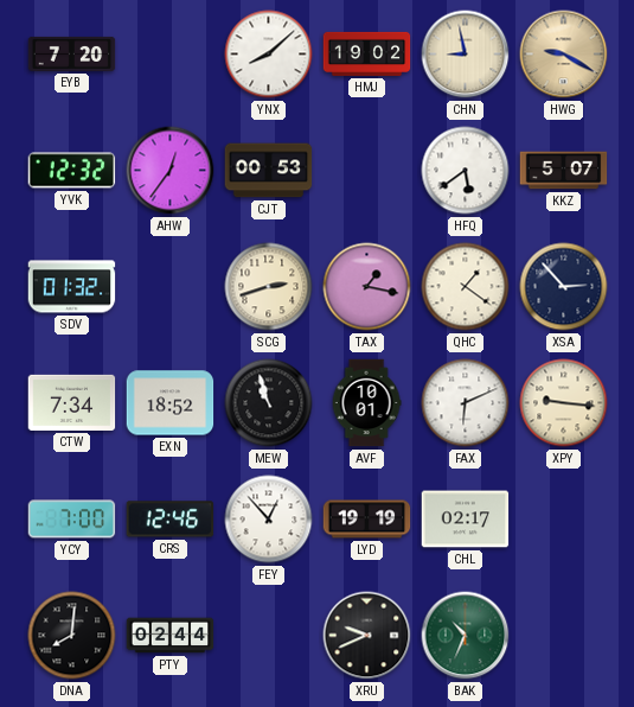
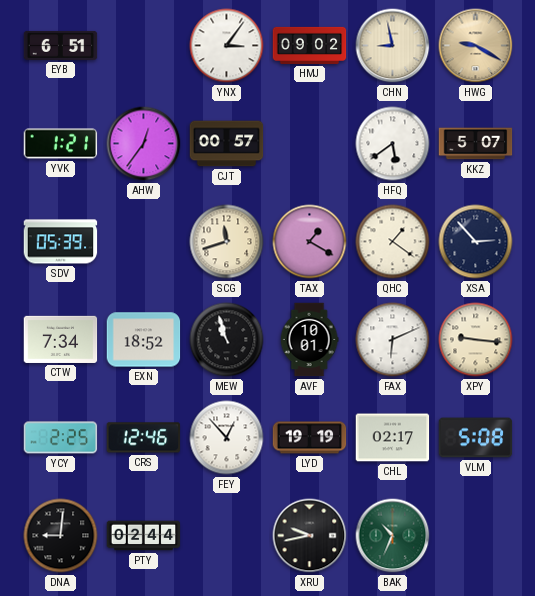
EYB: 7:20 -> 6:51 (61, 45)
YNX: 8:08 -> 3:06 (227, 46)
HMJ: 19:02 -> 09:02 (310, 45)
YVK: 12:32 -> 1:21 (61, 144)
CJT: 00:53 -> 00:57 (227, 144)
SDV: 01:32 -> 05:39 (61, 242)
SCG: 2:42 -> 11:42 (227, 242)
TAX: 1:17 -> 1:20 (310, 242)
YCY: 7:00 -> 2:25 (61, 438)
VLM: none -> 5:08 (476, 438)
DNA: 8:01 -> 9:01 (61, 536)
XRU: 9:41 -> 9:43 (310, 536)
